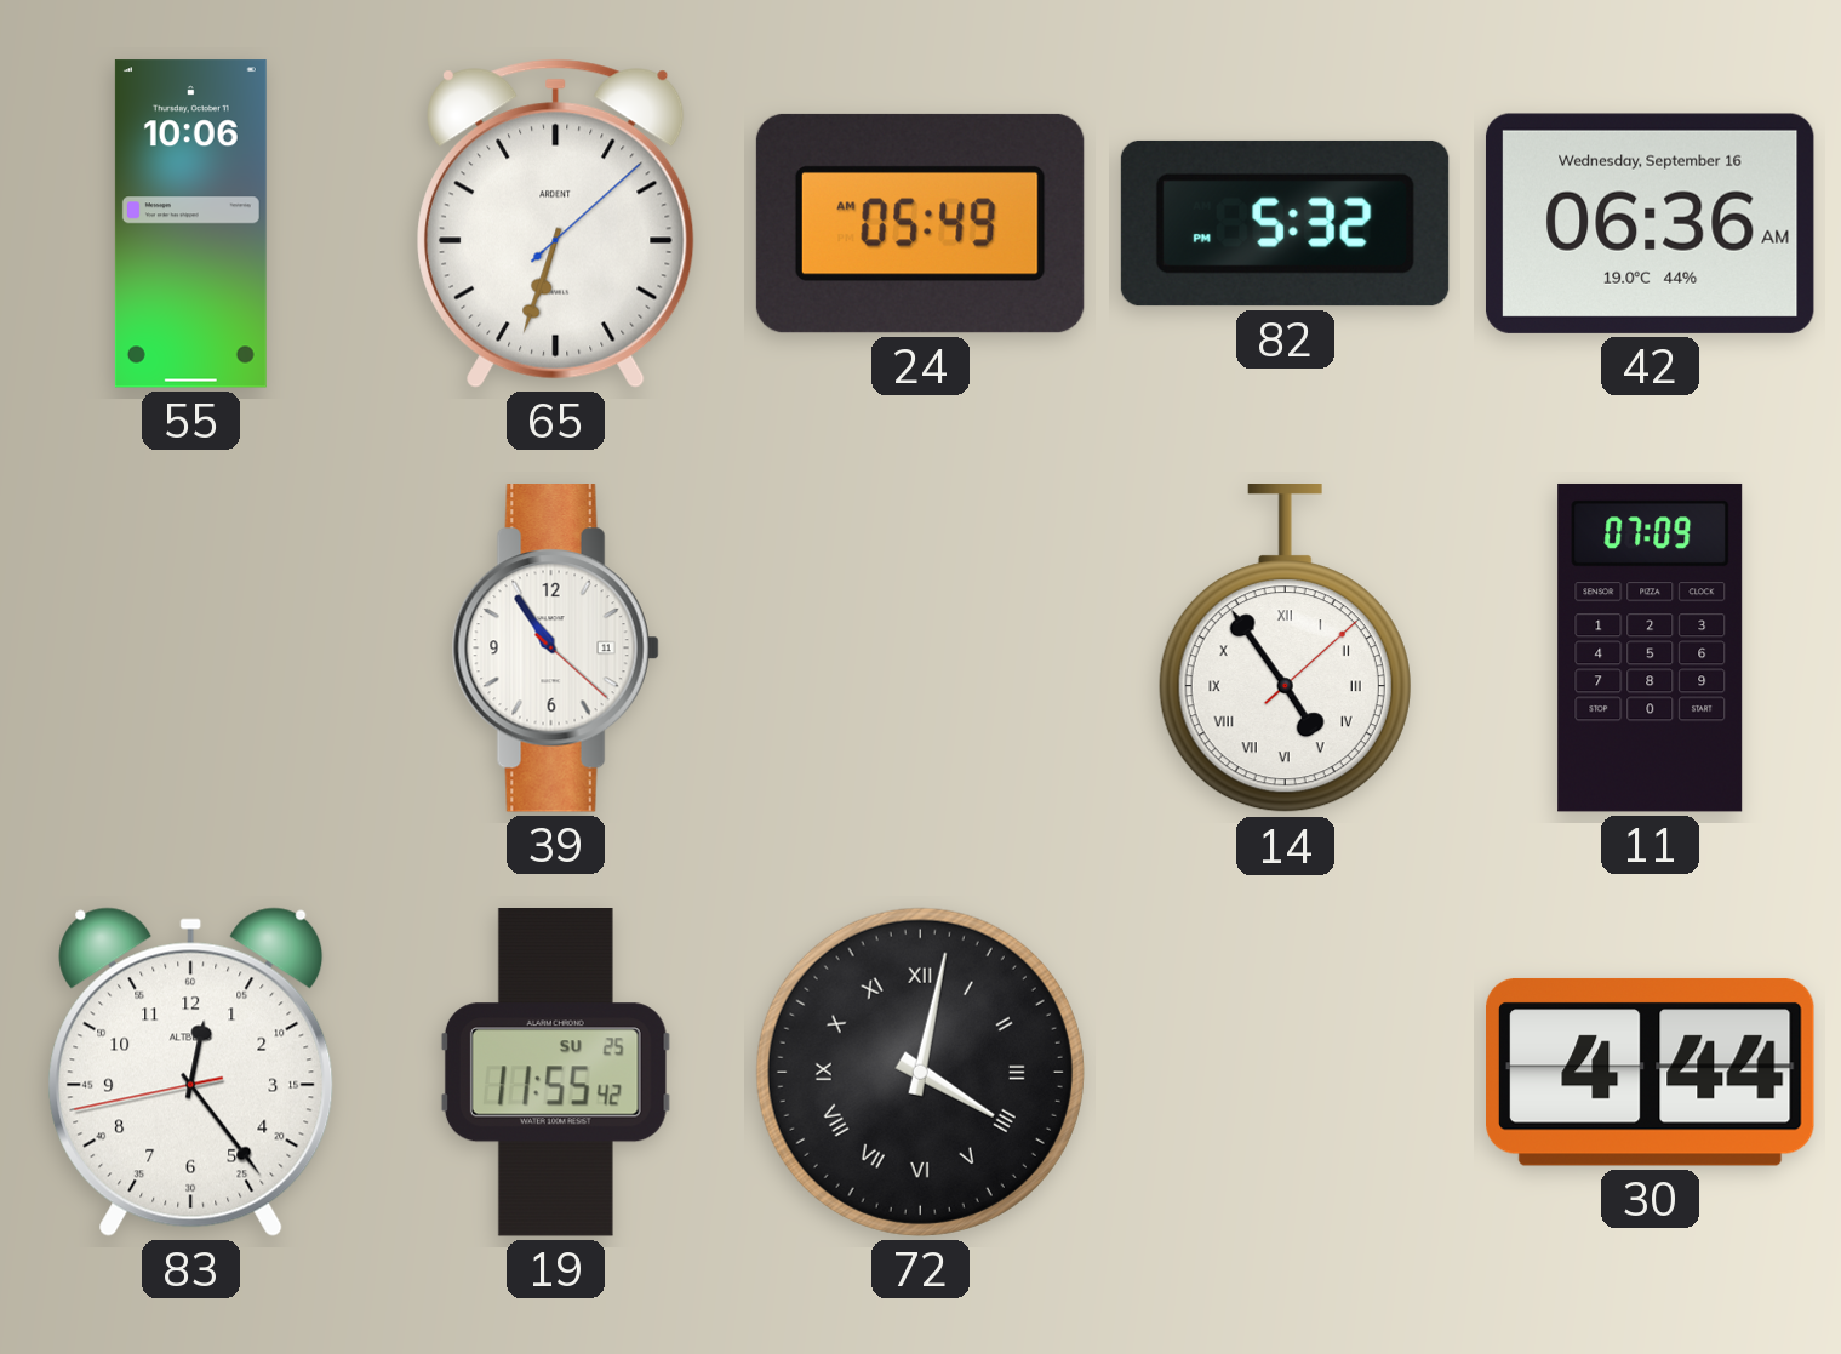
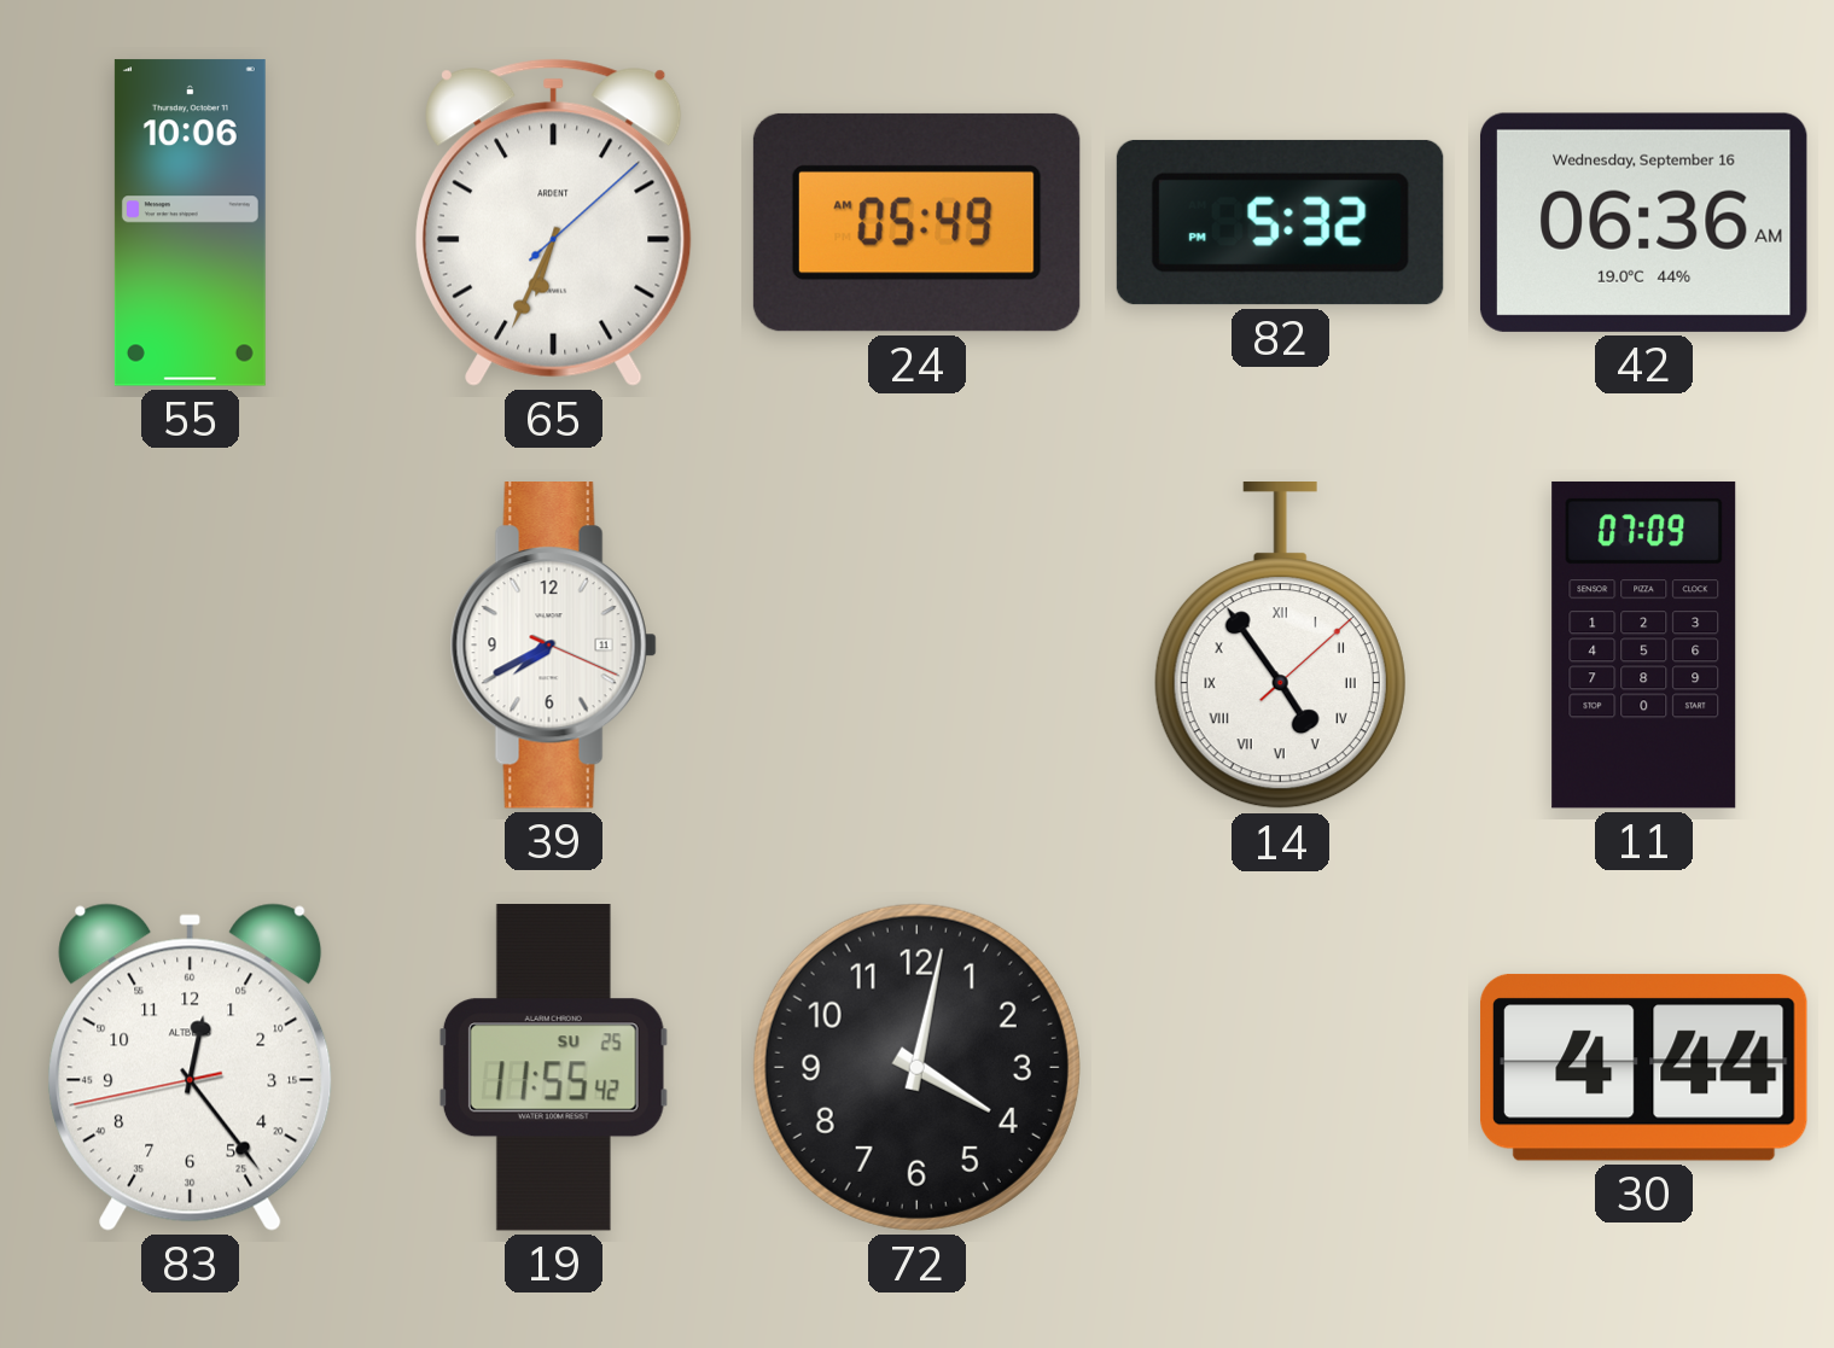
65: 6:33 -> 6:34 (554, 222)
39: 10:54 -> 7:40 (553, 646)
72 numerals: Roman -> Arabic (916, 1067)
